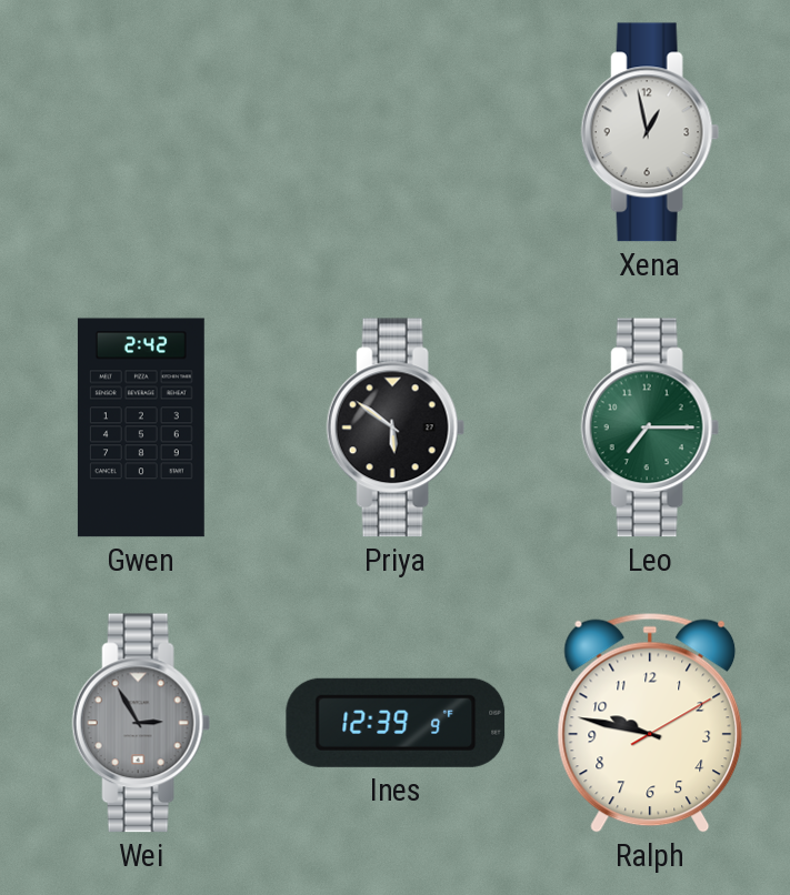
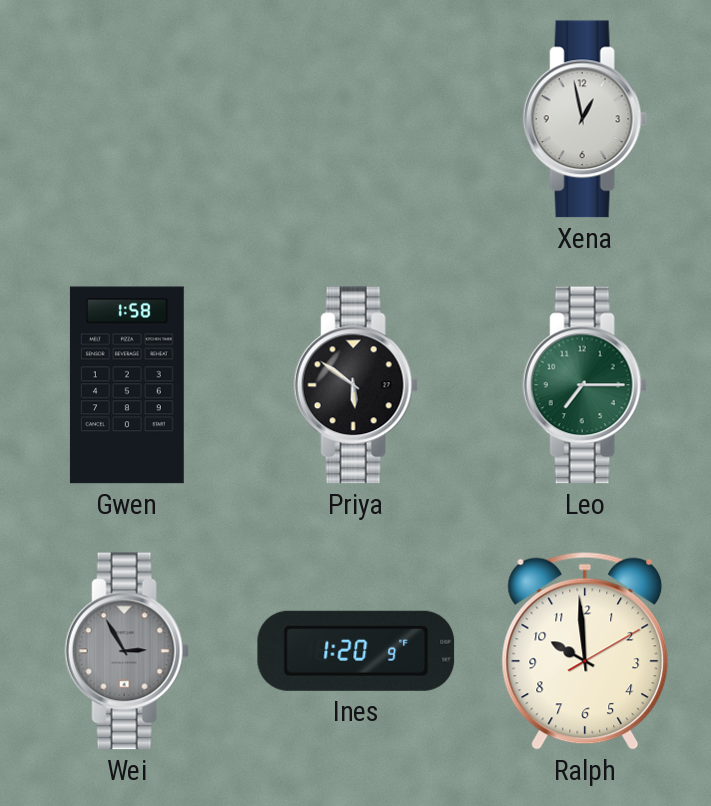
Gwen: 2:42 -> 1:58 (127, 385)
Ines: 12:39 -> 1:20 (356, 651)
Ralph: 9:47 -> 9:59 (585, 651)
